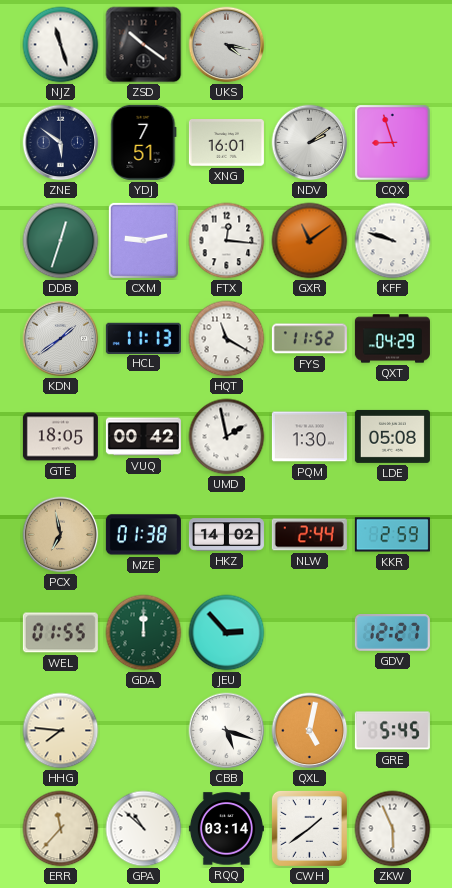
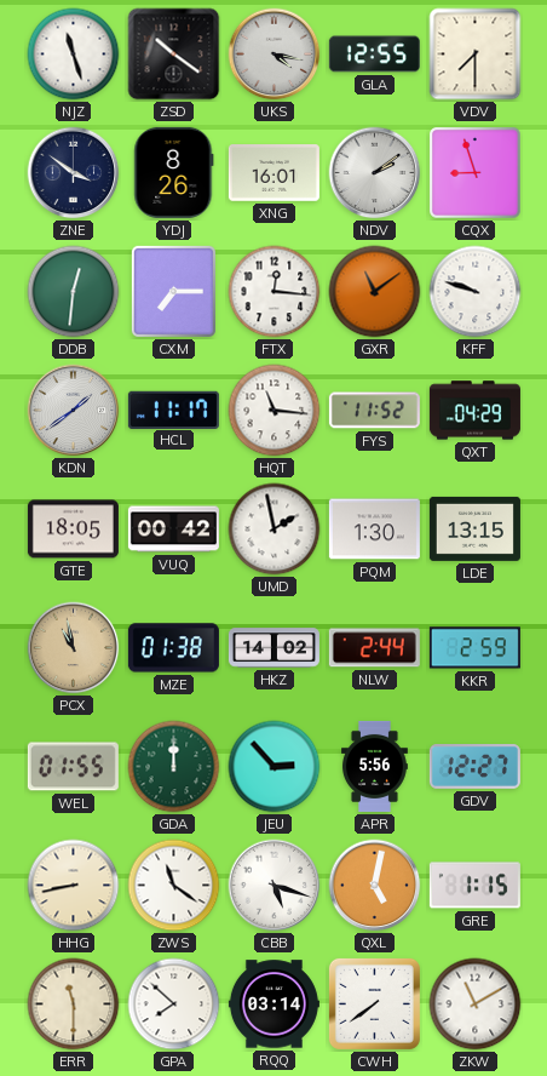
GLA: none -> 12:55 (374, 55)
VDV: none -> 7:30 (476, 55)
ZNE: 5:51 -> 3:51 (74, 173)
YDJ: 7:51 -> 8:26 (174, 172)
DDB: 12:33 -> 12:31 (74, 292)
CXM: 9:13 -> 7:15 (173, 291)
HCL: 11:13 -> 11:17 (173, 410)
HQT: 11:20 -> 11:16 (275, 411)
LDE: 05:08 -> 13:15 (474, 528)
PCX: 6:58 -> 10:58 (74, 648)
APR: none -> 5:56 (375, 766)
HHG: 7:46 -> 8:43 (74, 886)
ZWS: none -> 11:21 (174, 886)
GRE: 5:45 -> 1:15 (474, 886)
ERR: 11:37 -> 11:30 (74, 1005)
GPA: 10:52 -> 7:52 (174, 1005)
CWH: 1:39 -> 7:39 (374, 1003)
ZKW: 5:56 -> 11:10 (476, 1005)
